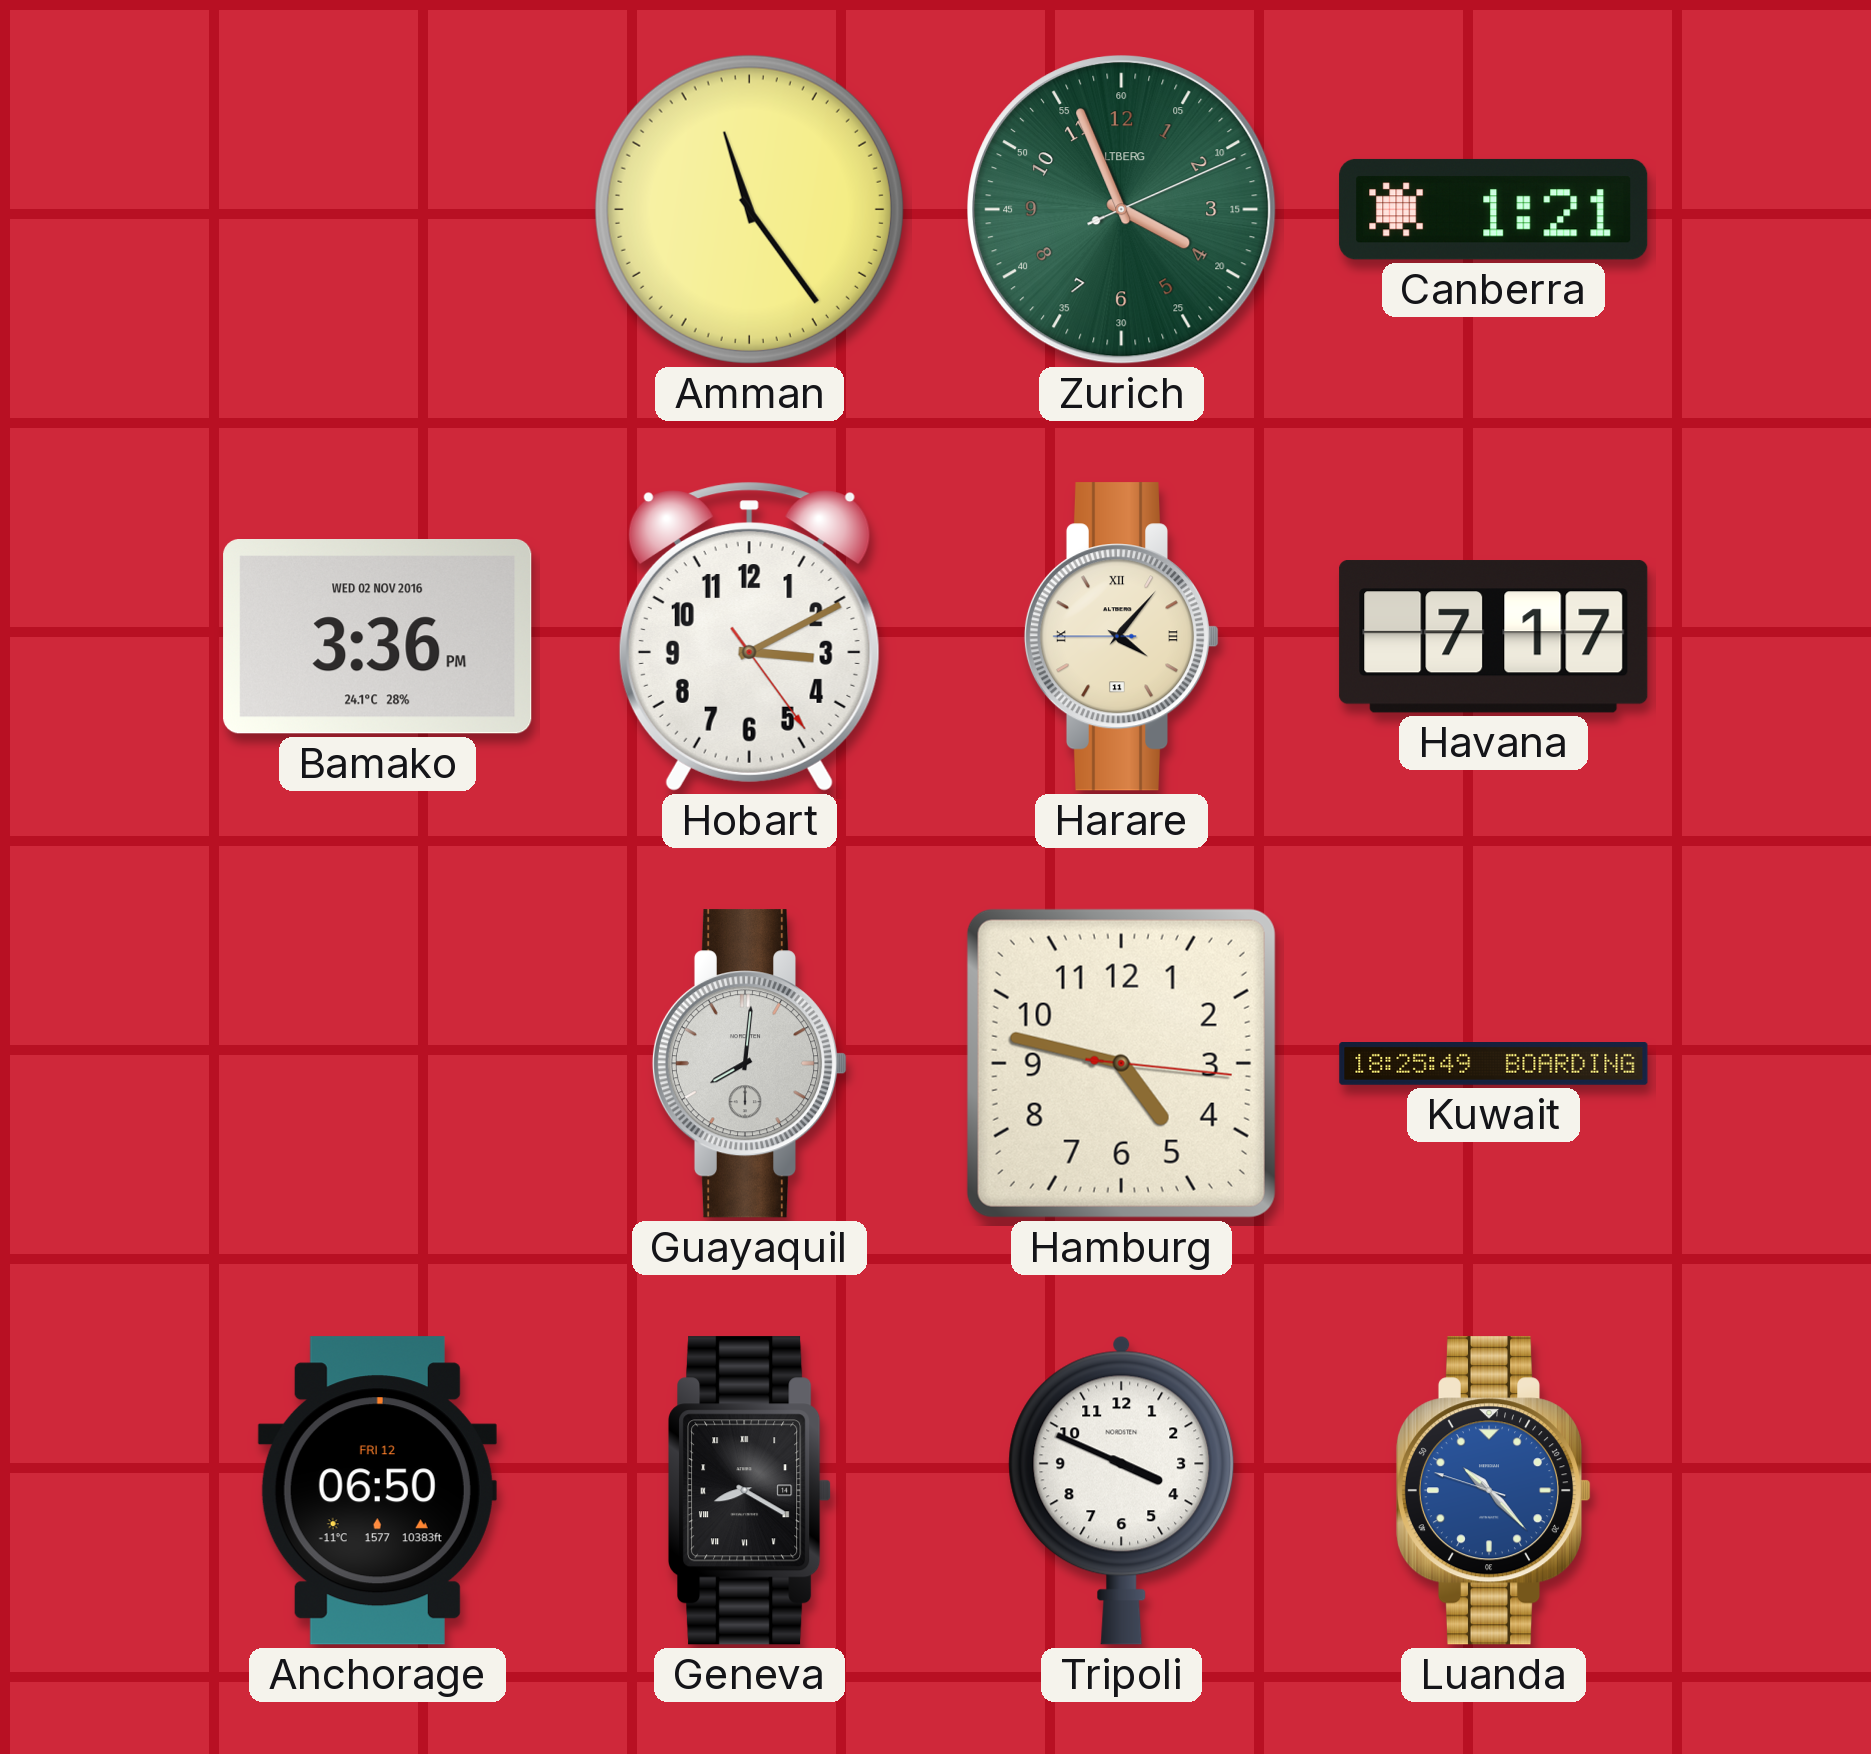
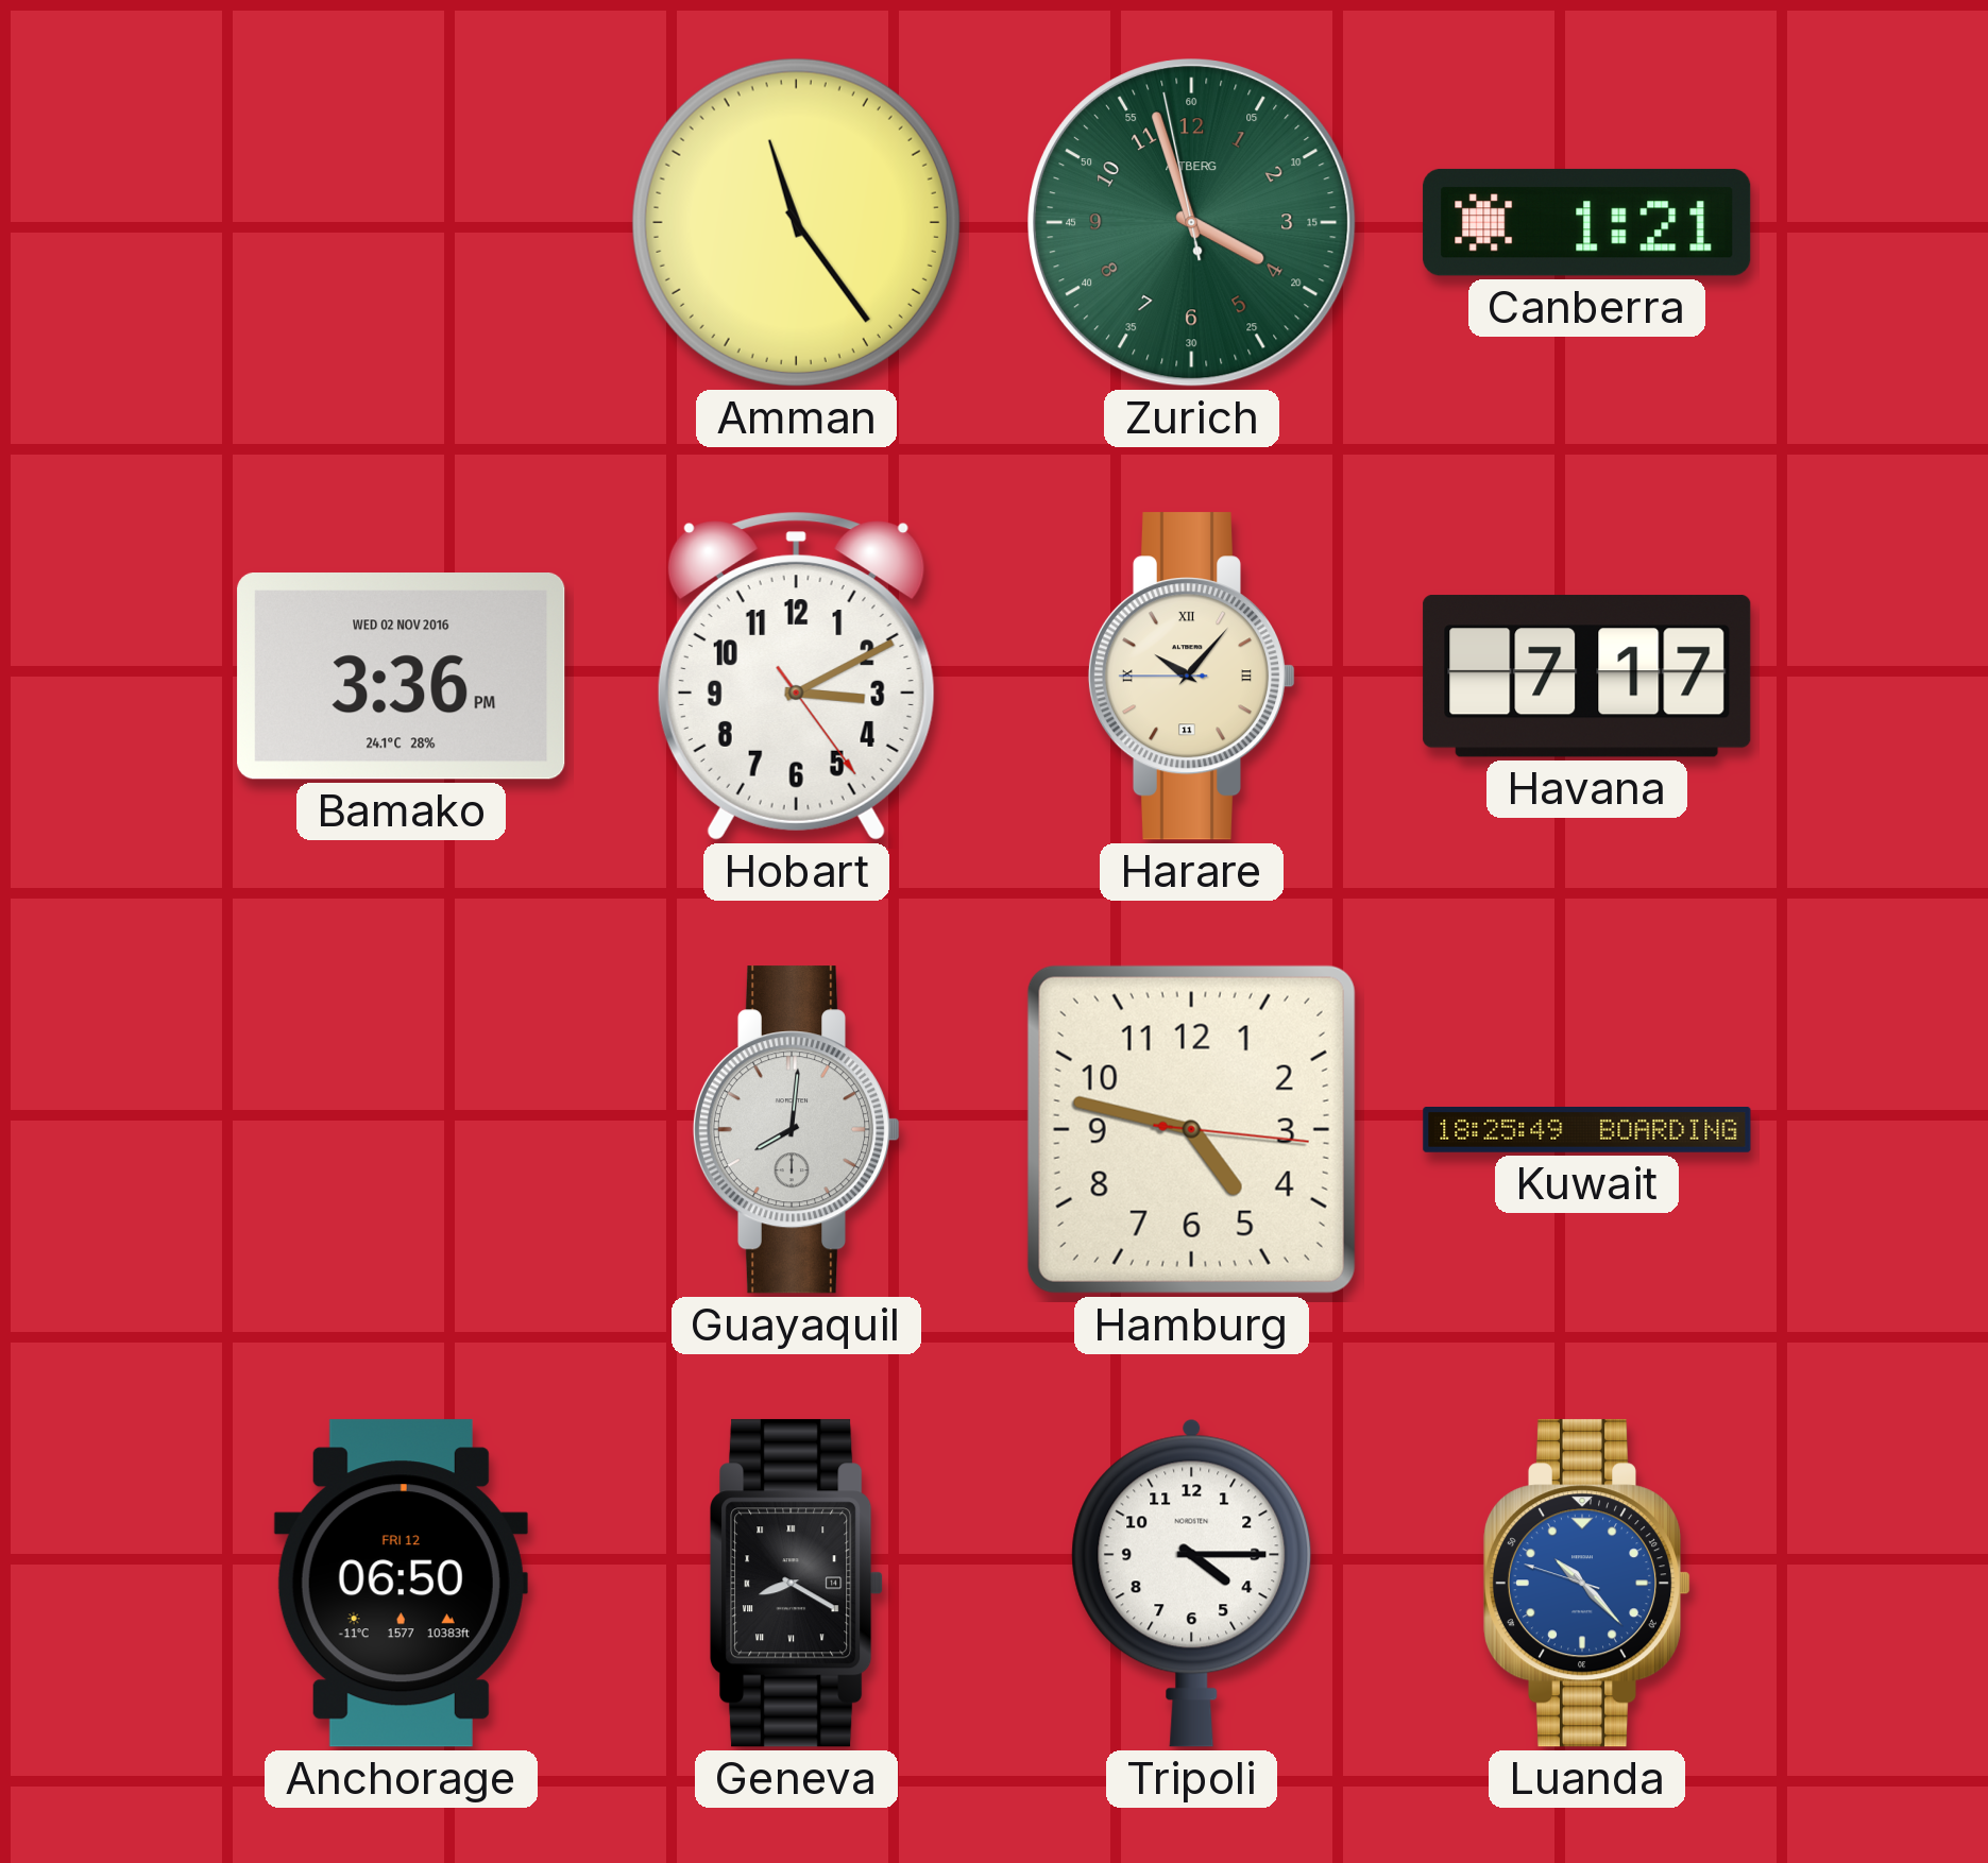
Zurich: 3:56:11 -> 3:56:58 (1192, 223)
Harare: 4:06 -> 10:06 (1192, 677)
Tripoli: 3:49 -> 4:15 (1192, 1583)
